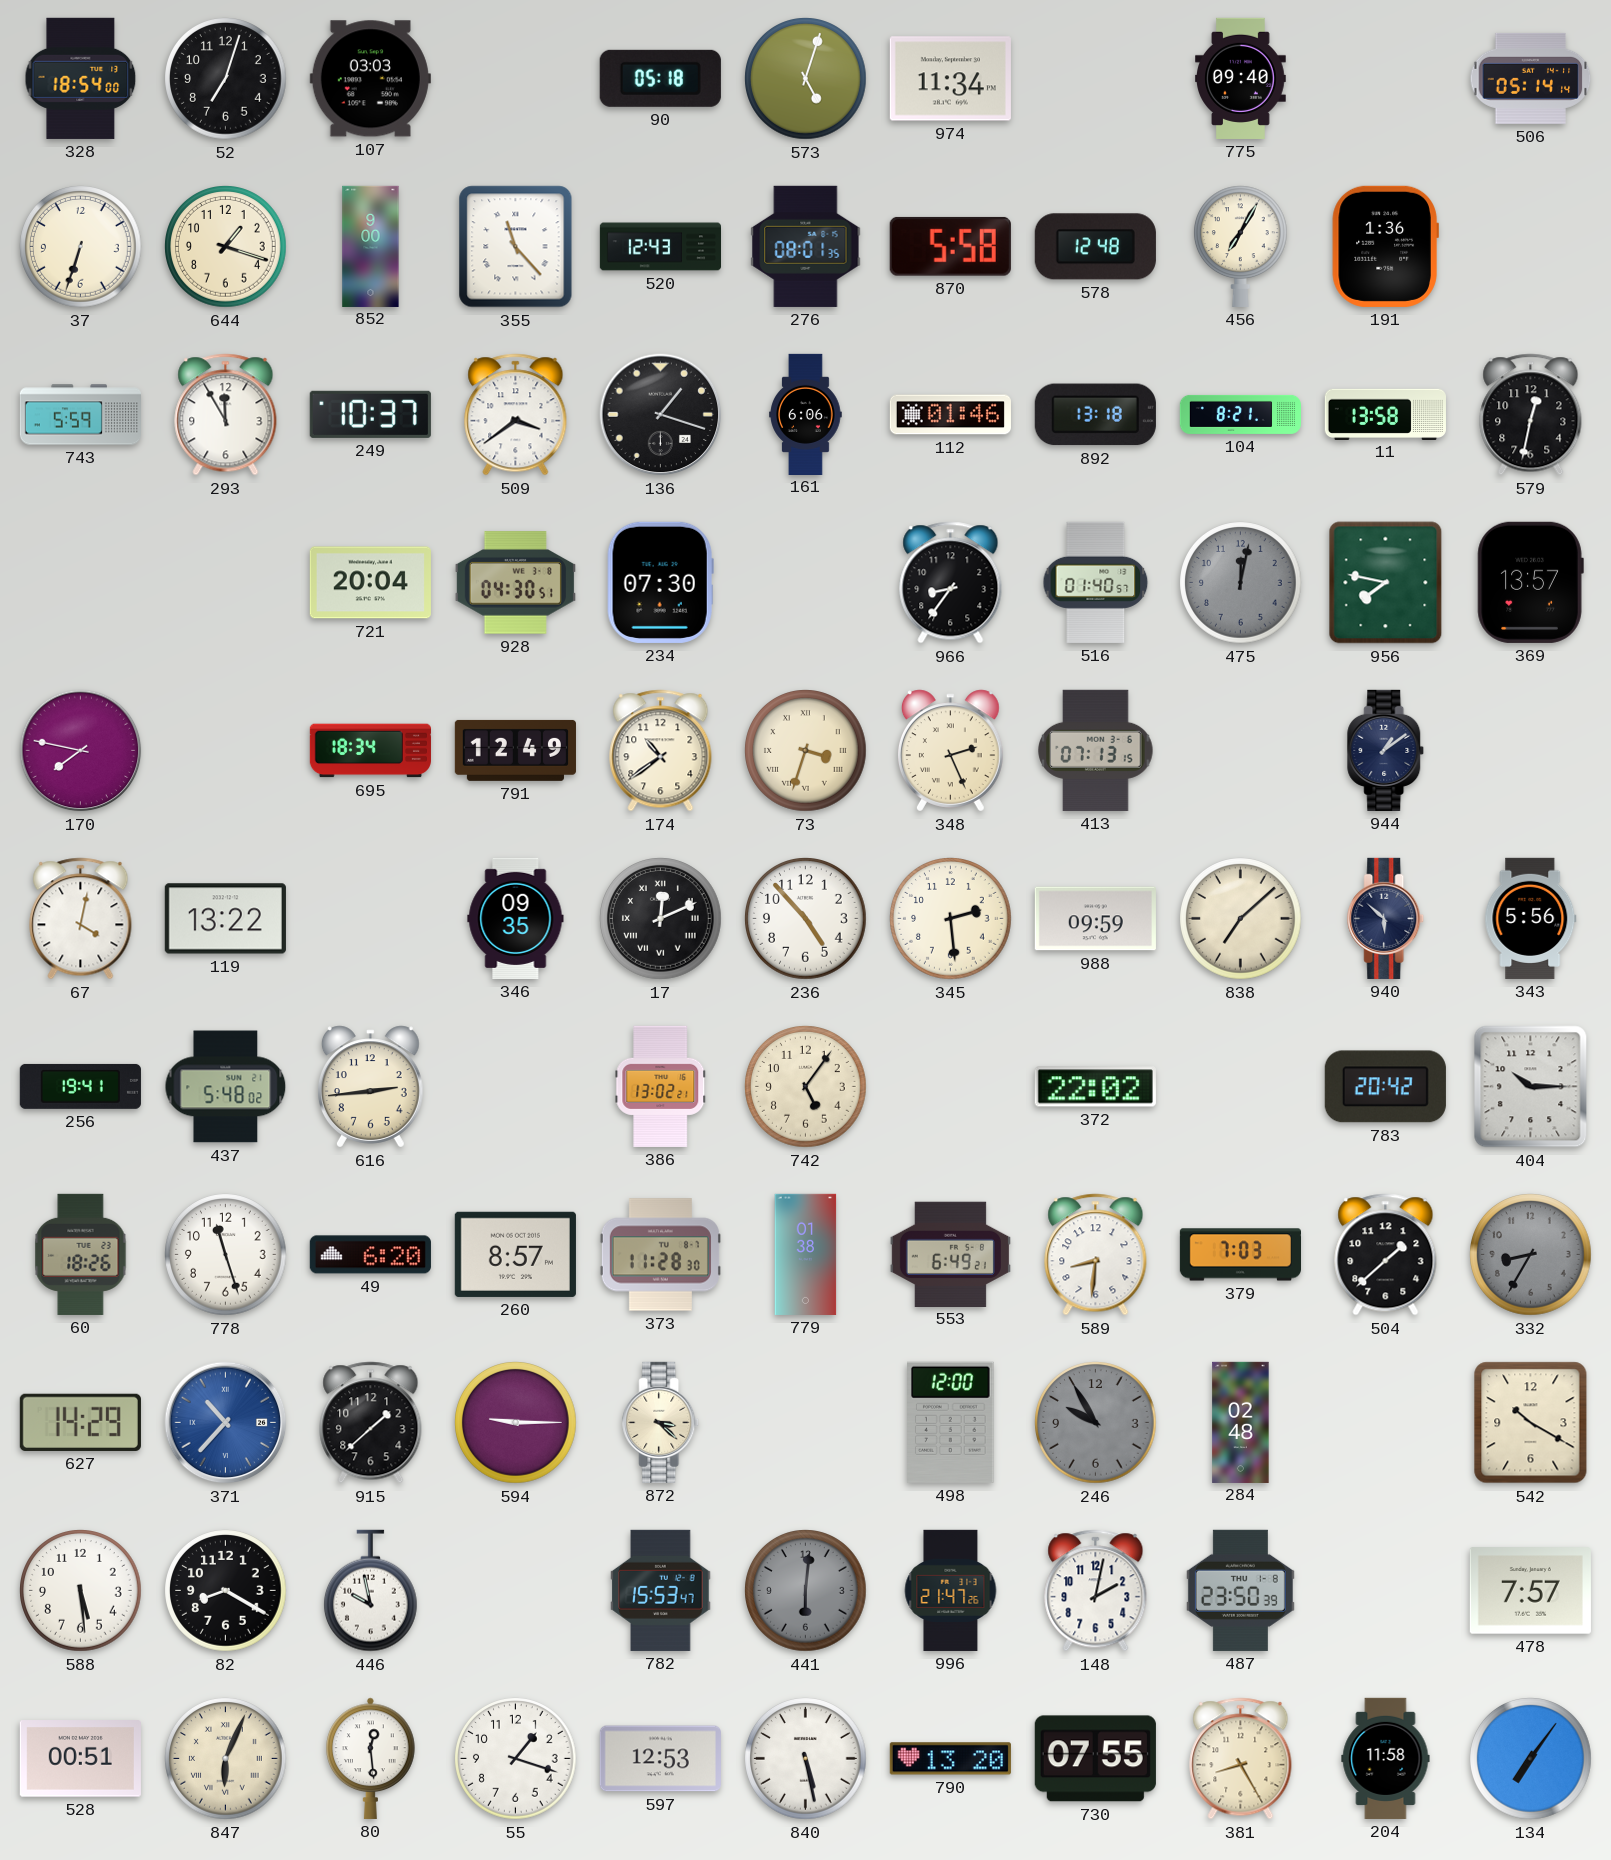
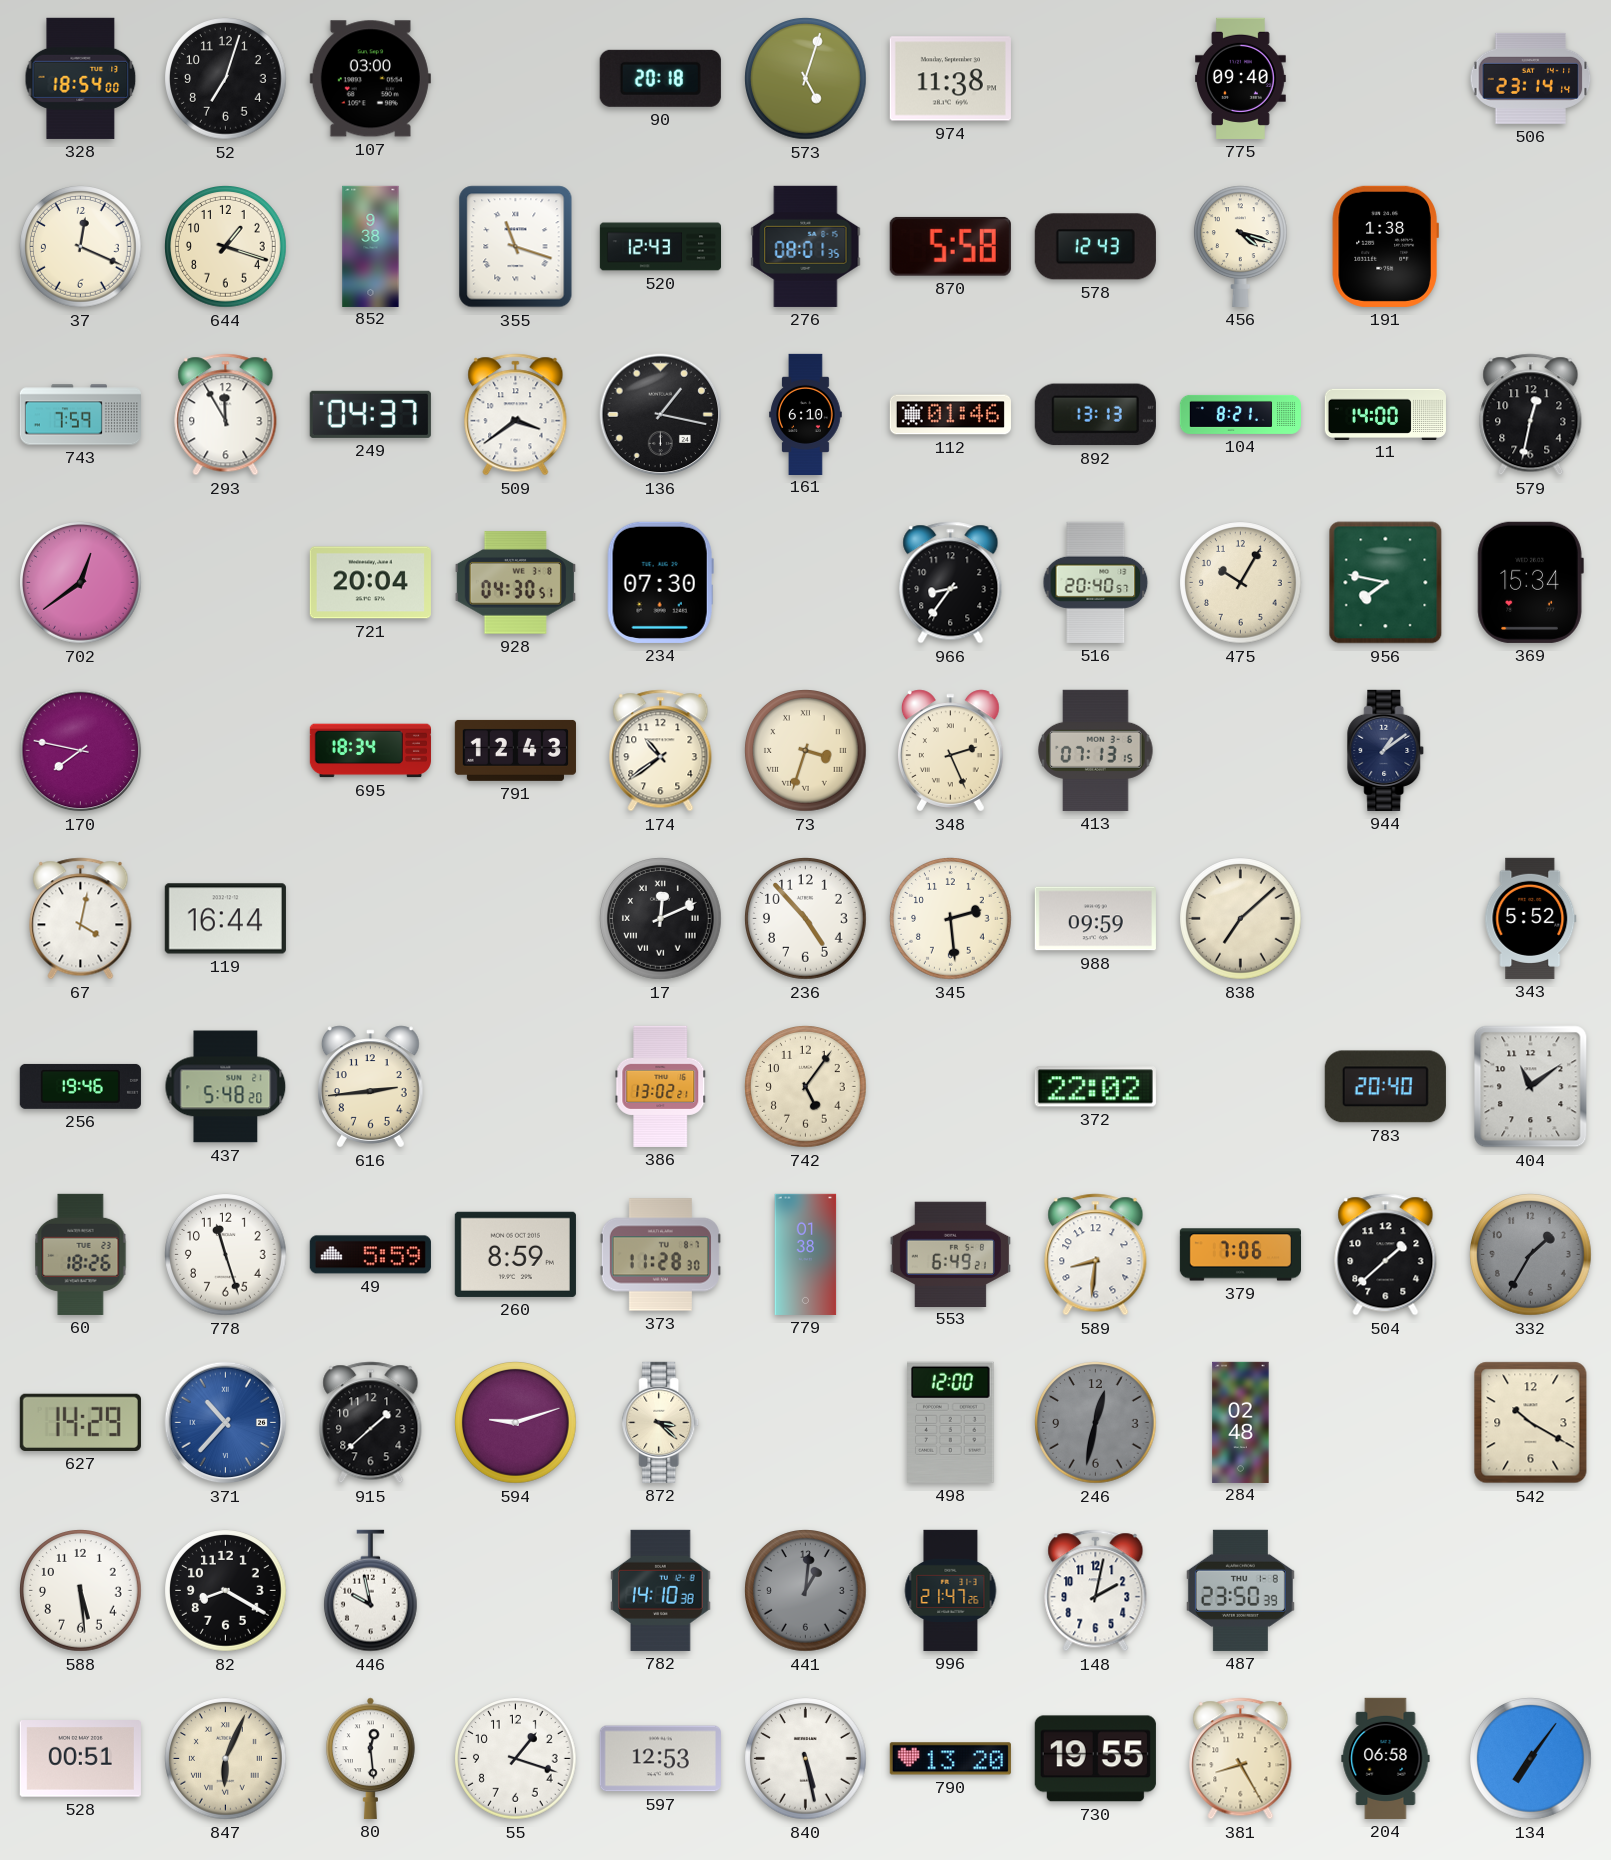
107: 03:03 -> 03:00 (370, 79)
90: 05:18 -> 20:18 (660, 78)
974: 11:34 -> 11:38 (950, 79)
506: 05:14 -> 23:14 (1531, 78)
37: 6:33 -> 12:19 (81, 247)
852: 9:00 -> 9:38 (371, 246)
355: 11:23 -> 11:18 (516, 247)
578: 12:48 -> 12:43 (1095, 247)
456: 7:05 -> 4:18 (1241, 246)
191: 1:36 -> 1:38 (1385, 246)
743: 5:59 -> 7:59 (80, 415)
249: 10:37 -> 04:37 (370, 414)
136: 1:18 -> 1:17 (661, 415)
161: 6:06 -> 6:10 (806, 414)
892: 13:18 -> 13:13 (1095, 415)
11: 13:58 -> 14:00 (1385, 414)
702: none -> 12:39 (81, 583)
516: 01:40 -> 20:40 (1096, 582)
475: 12:02 -> 10:05 (1241, 583)
475 dial: grey -> cream (1241, 583)
369: 13:57 -> 15:34 (1530, 582)
791: 12:49 -> 12:43 (515, 750)
119: 13:22 -> 16:44 (225, 919)
346: 09:35 -> none (516, 918)
940: 5:52 -> none (1386, 918)
343: 5:56 -> 5:52 (1531, 918)
256: 19:41 -> 19:46 (80, 1086)
437: 5:48:02 -> 5:48:20 (226, 1087)
783: 20:42 -> 20:40 (1385, 1087)
404: 10:15 -> 11:09 (1531, 1087)
49: 6:20 -> 5:59 (370, 1255)
260: 8:57 -> 8:59 (515, 1254)
379: 7:03 -> 7:06 (1240, 1255)
332: 8:35 -> 1:35 (1531, 1255)
594: 9:15 -> 9:12 (516, 1423)
246: 9:55 -> 12:32 (1096, 1423)
782: 15:53 -> 14:10 (661, 1590)
441: 6:01 -> 1:01 (806, 1591)
478: 7:57 -> none (1530, 1591)
730: 07:55 -> 19:55 (1095, 1759)
204: 11:58 -> 06:58 (1386, 1758)
